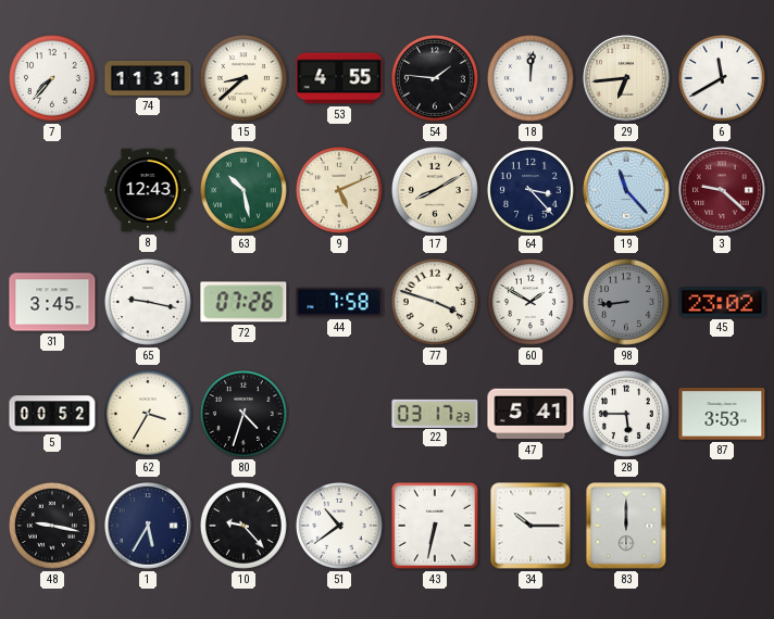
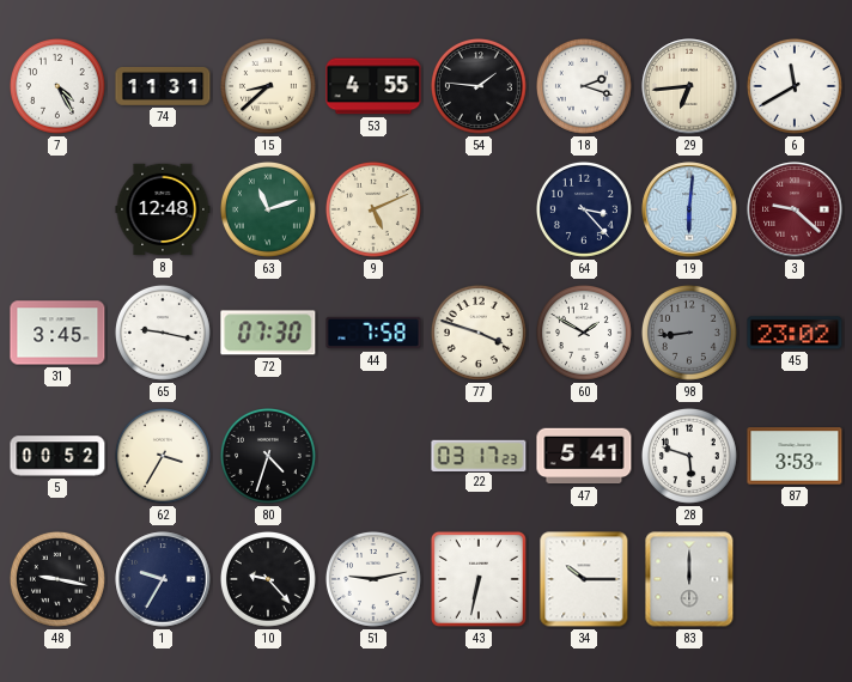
7: 7:37 -> 4:25 (57, 86)
18: 12:01 -> 2:18 (584, 86)
8: 12:43 -> 12:48 (163, 209)
63: 10:28 -> 11:12 (268, 209)
17: 8:10 -> none (435, 190)
19: 11:23 -> 6:01 (689, 209)
72: 07:26 -> 07:30 (268, 333)
28: 5:45 -> 5:48 (689, 456)
1: 5:35 -> 9:35 (163, 579)
51: 10:39 -> 9:13 (373, 579)
